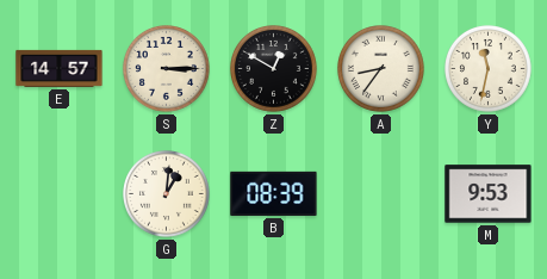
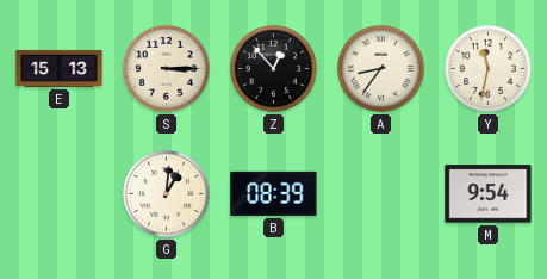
E: 14:57 -> 15:13 (60, 68)
Z: 12:50 -> 12:53 (274, 69)
M: 9:53 -> 9:54 (489, 194)
